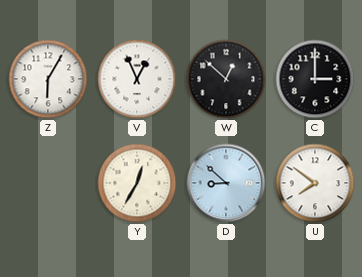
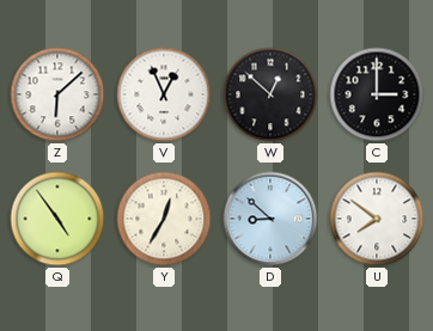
Z: 6:05 -> 6:08 (57, 94)
Q: none -> 4:54 (57, 219)
